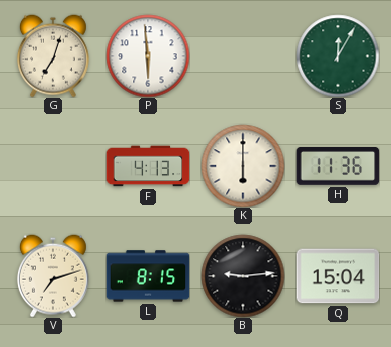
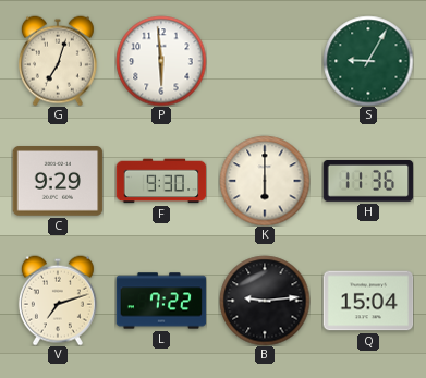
S: 12:05 -> 9:05 (368, 61)
C: none -> 9:29 (58, 182)
F: 4:13 -> 9:30 (161, 181)
L: 8:15 -> 7:22 (161, 301)
